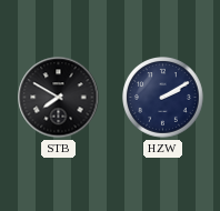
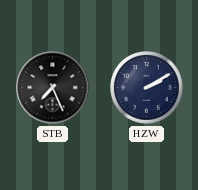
STB: 7:50 -> 7:26 (53, 88)
